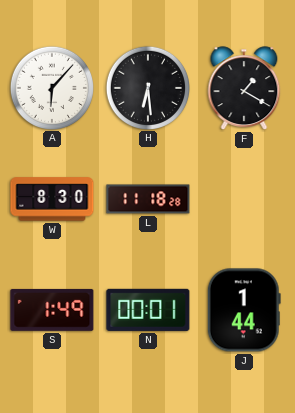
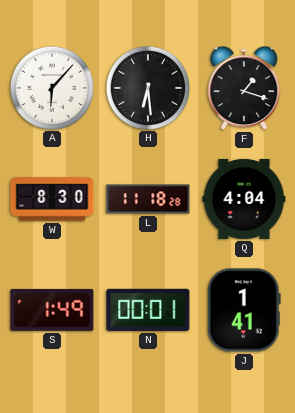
F: 1:20 -> 1:18 (244, 88)
Q: none -> 4:04 (244, 199)
J: 1:44 -> 1:41 (244, 310)
